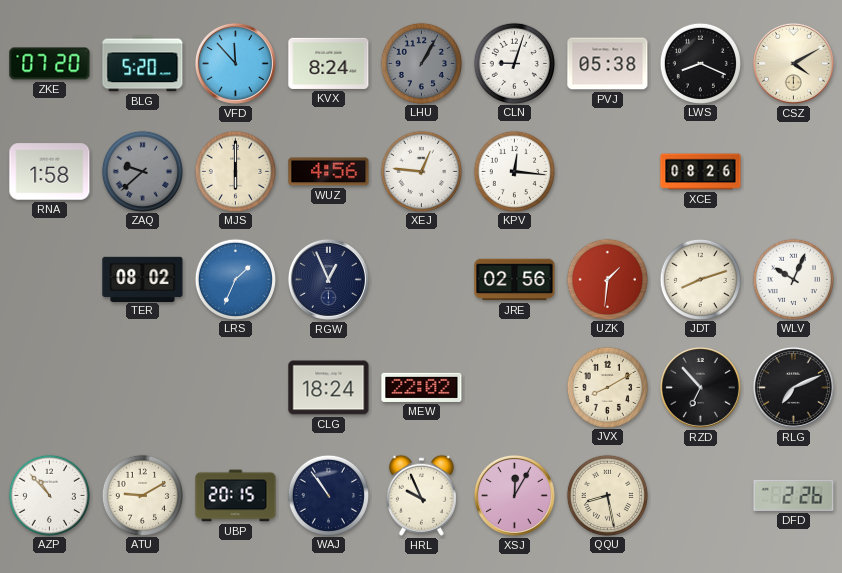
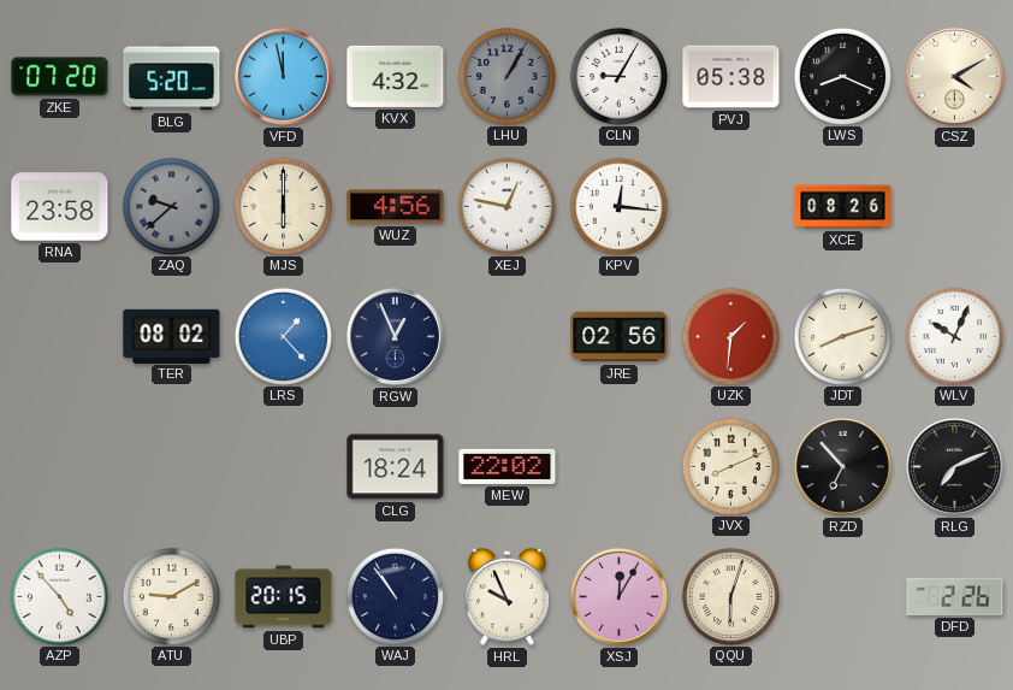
VFD: 11:53 -> 11:58 (283, 76)
KVX: 8:24 -> 4:32 (396, 76)
CLN: 9:03 -> 9:05 (618, 76)
RNA: 1:58 -> 23:58 (60, 207)
XEJ: 12:46 -> 12:47 (506, 206)
LRS: 1:34 -> 1:23 (283, 336)
JVX: 8:10 -> 8:11 (730, 466)
AZP: 10:53 -> 4:53 (59, 596)
QQU: 8:28 -> 6:03 (730, 596)
